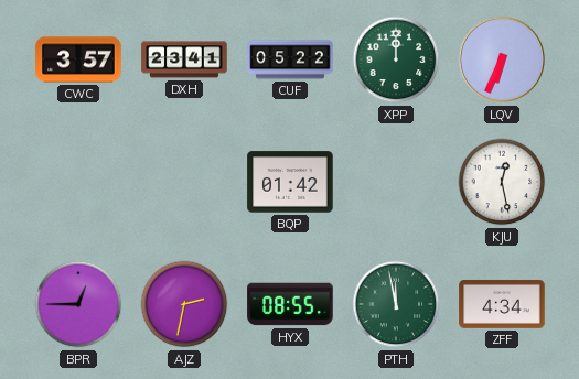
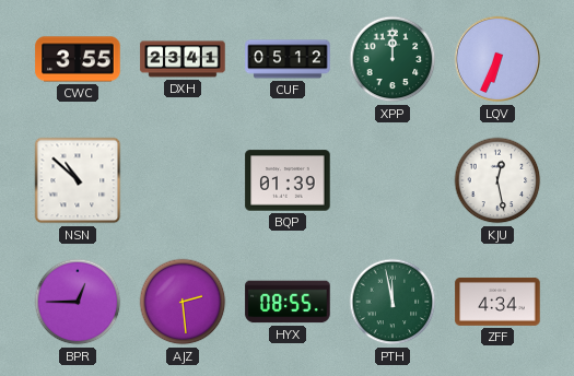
CWC: 3:57 -> 3:55 (78, 59)
CUF: 05:22 -> 05:12 (288, 59)
NSN: none -> 10:52 (78, 180)
BQP: 01:42 -> 01:39 (288, 180)
AJZ: 2:32 -> 2:29 (183, 302)
